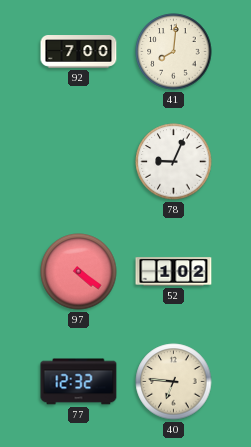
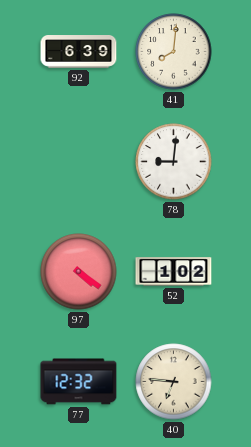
92: 7:00 -> 6:39 (79, 52)
78: 9:04 -> 9:01 (174, 162)
